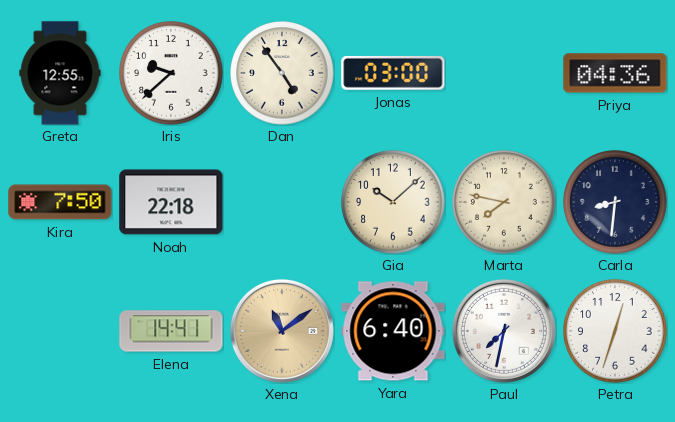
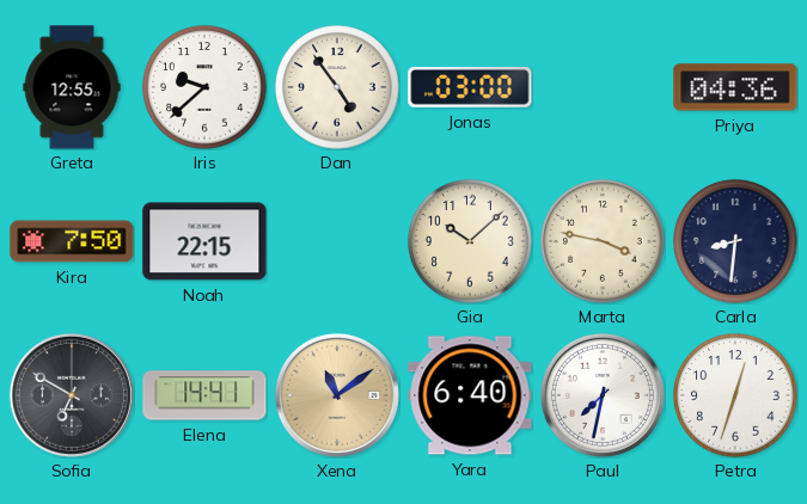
Noah: 22:18 -> 22:15 (204, 241)
Marta: 7:47 -> 3:47 (603, 241)
Sofia: none -> 6:50 (72, 395)
